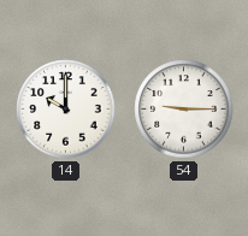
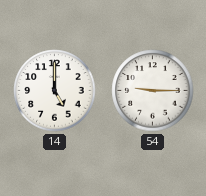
14: 10:00 -> 5:00 (55, 91)
